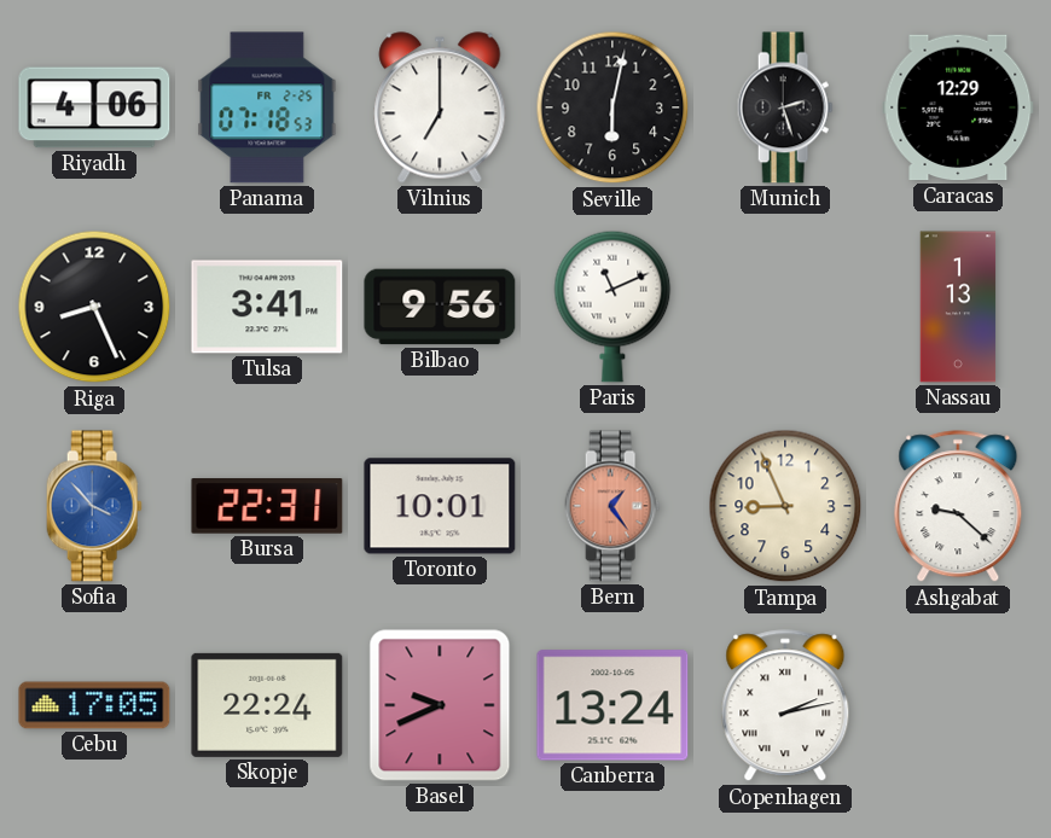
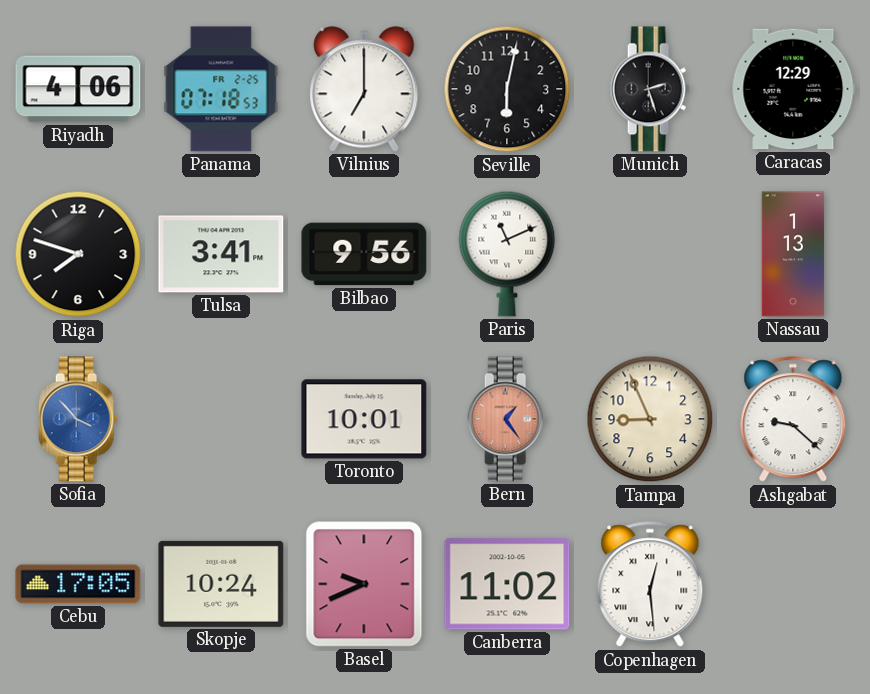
Riga: 8:26 -> 7:48 (78, 254)
Bursa: 22:31 -> none (267, 506)
Skopje: 22:24 -> 10:24 (221, 584)
Canberra: 13:24 -> 11:02 (507, 584)
Copenhagen: 2:13 -> 12:29 (650, 585)
